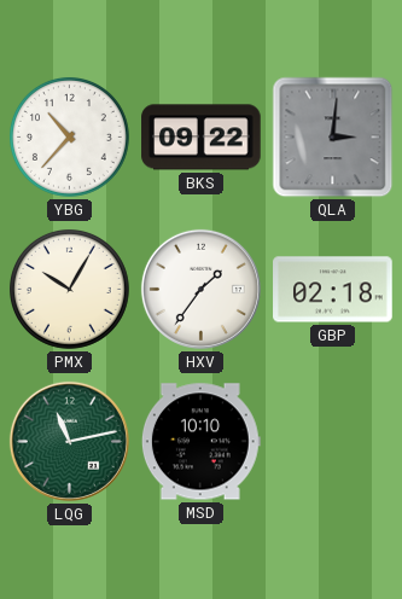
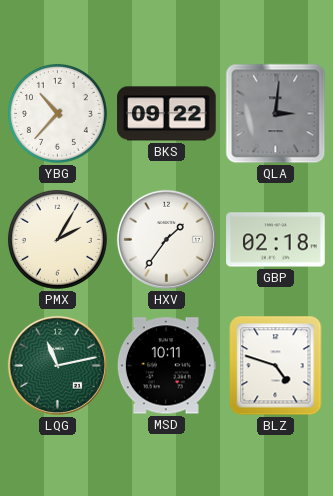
PMX: 10:05 -> 2:05 (57, 239)
MSD: 10:10 -> 10:11 (166, 366)
BLZ: none -> 4:48 (276, 366)
